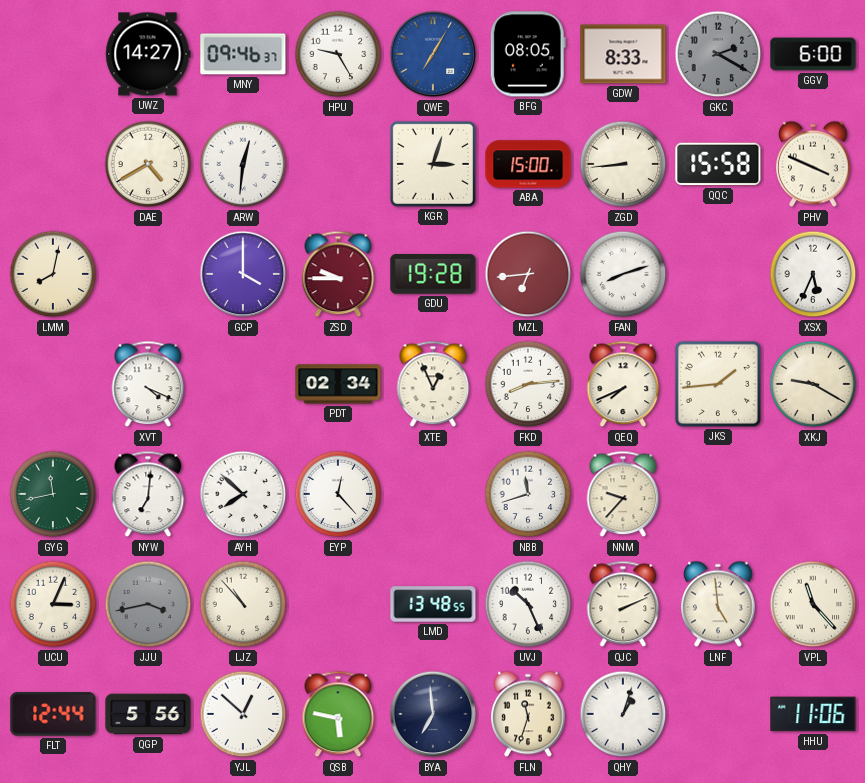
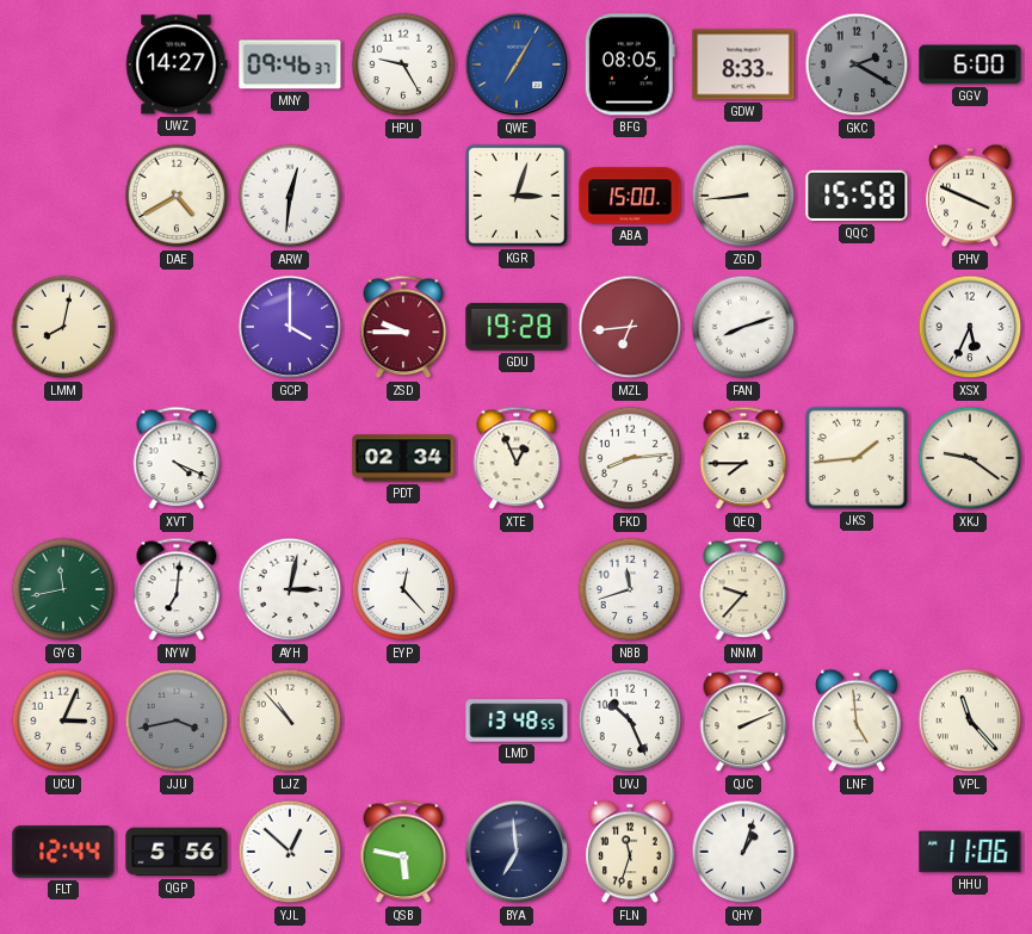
QEQ: 7:41 -> 7:45 (743, 458)
XKJ: 9:20 -> 9:21 (970, 458)
AYH: 7:52 -> 3:02 (290, 589)
